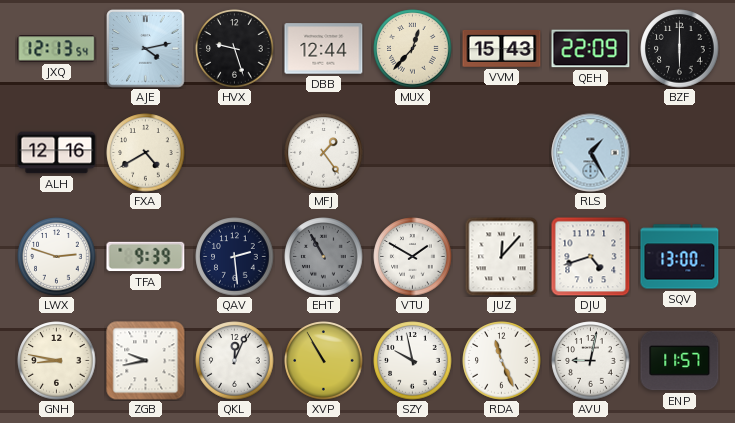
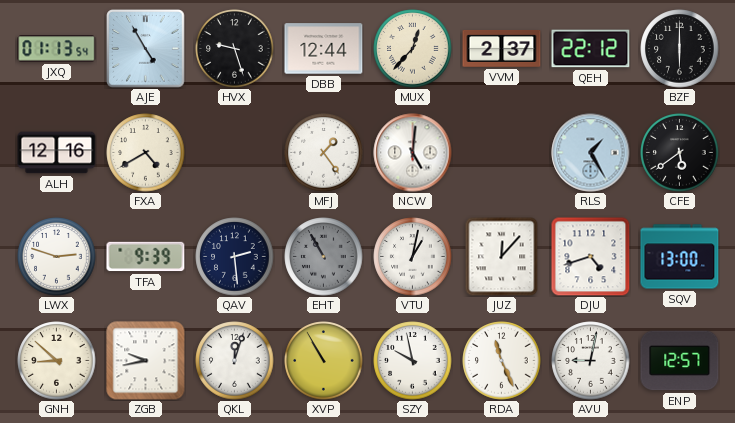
JXQ: 12:13 -> 01:13 (57, 49)
AJE: 4:13 -> 4:55 (146, 49)
VVM: 15:43 -> 2:37 (502, 48)
QEH: 22:09 -> 22:12 (591, 49)
NCW: none -> 5:01 (413, 153)
CFE: none -> 5:39 (680, 153)
VTU: 1:50 -> 1:02 (413, 257)
GNH: 8:47 -> 8:52 (57, 361)
QKL: 12:04 -> 12:03 (235, 361)
ENP: 11:57 -> 12:57 (680, 361)
